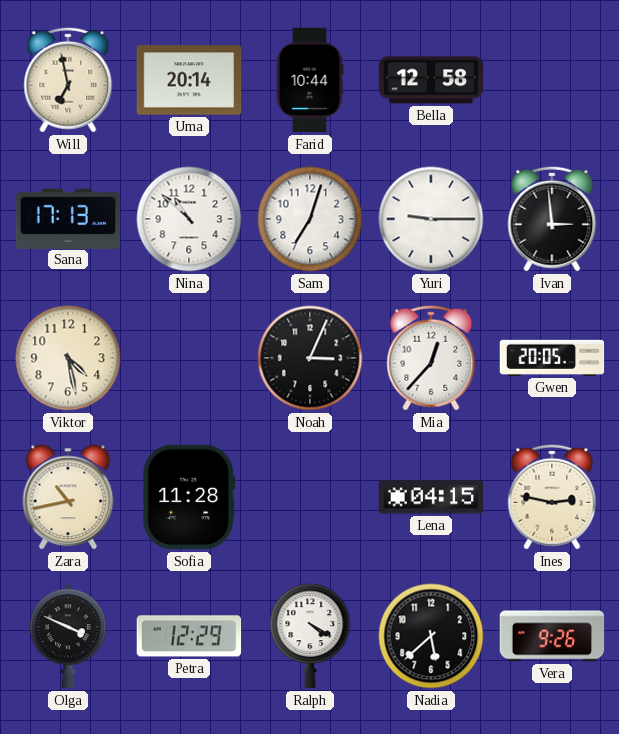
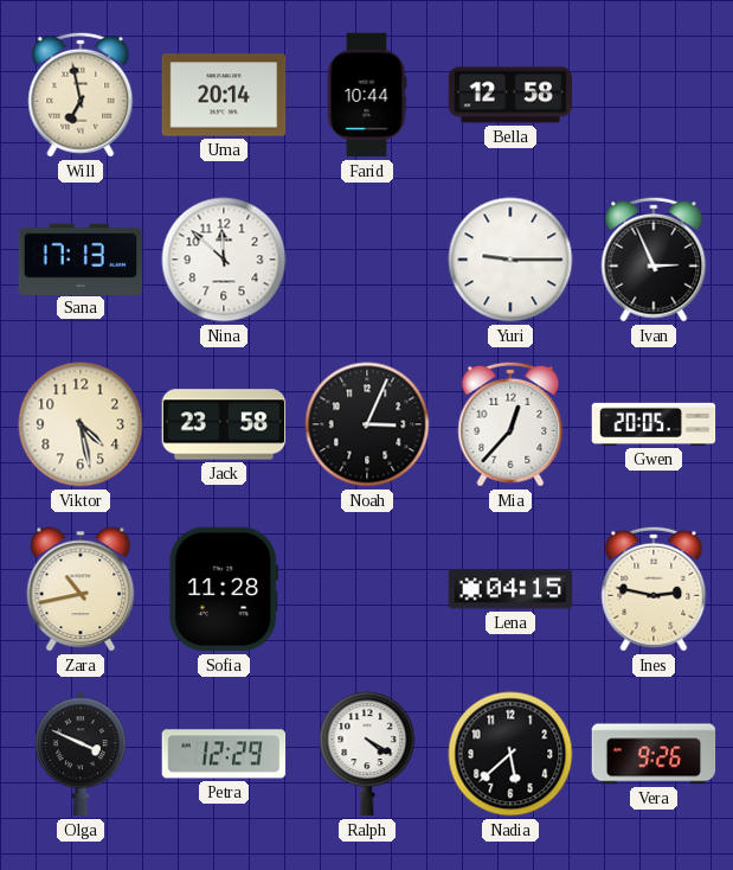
Nina: 10:52 -> 11:52 (224, 260)
Sam: 7:03 -> none (310, 219)
Ivan: 2:59 -> 2:56 (654, 260)
Jack: none -> 23:58 (224, 424)
